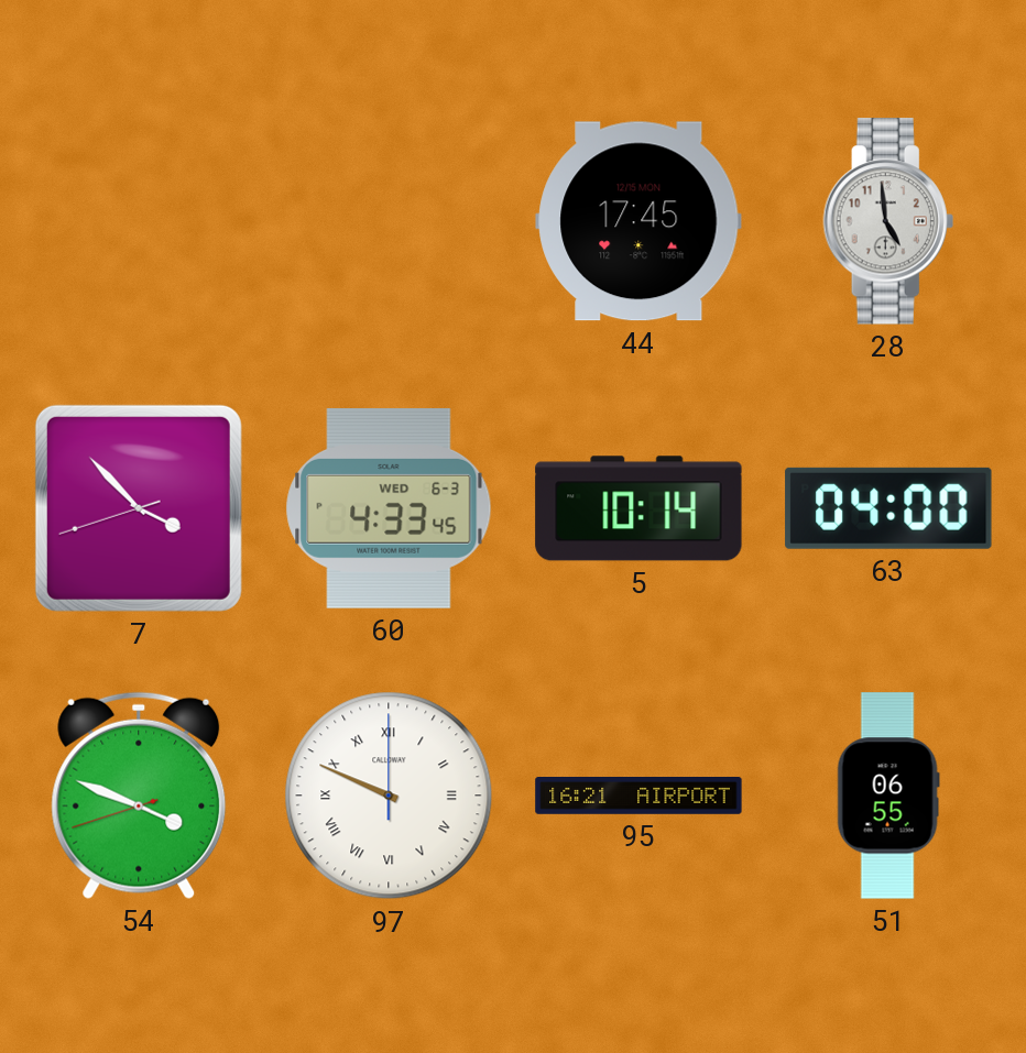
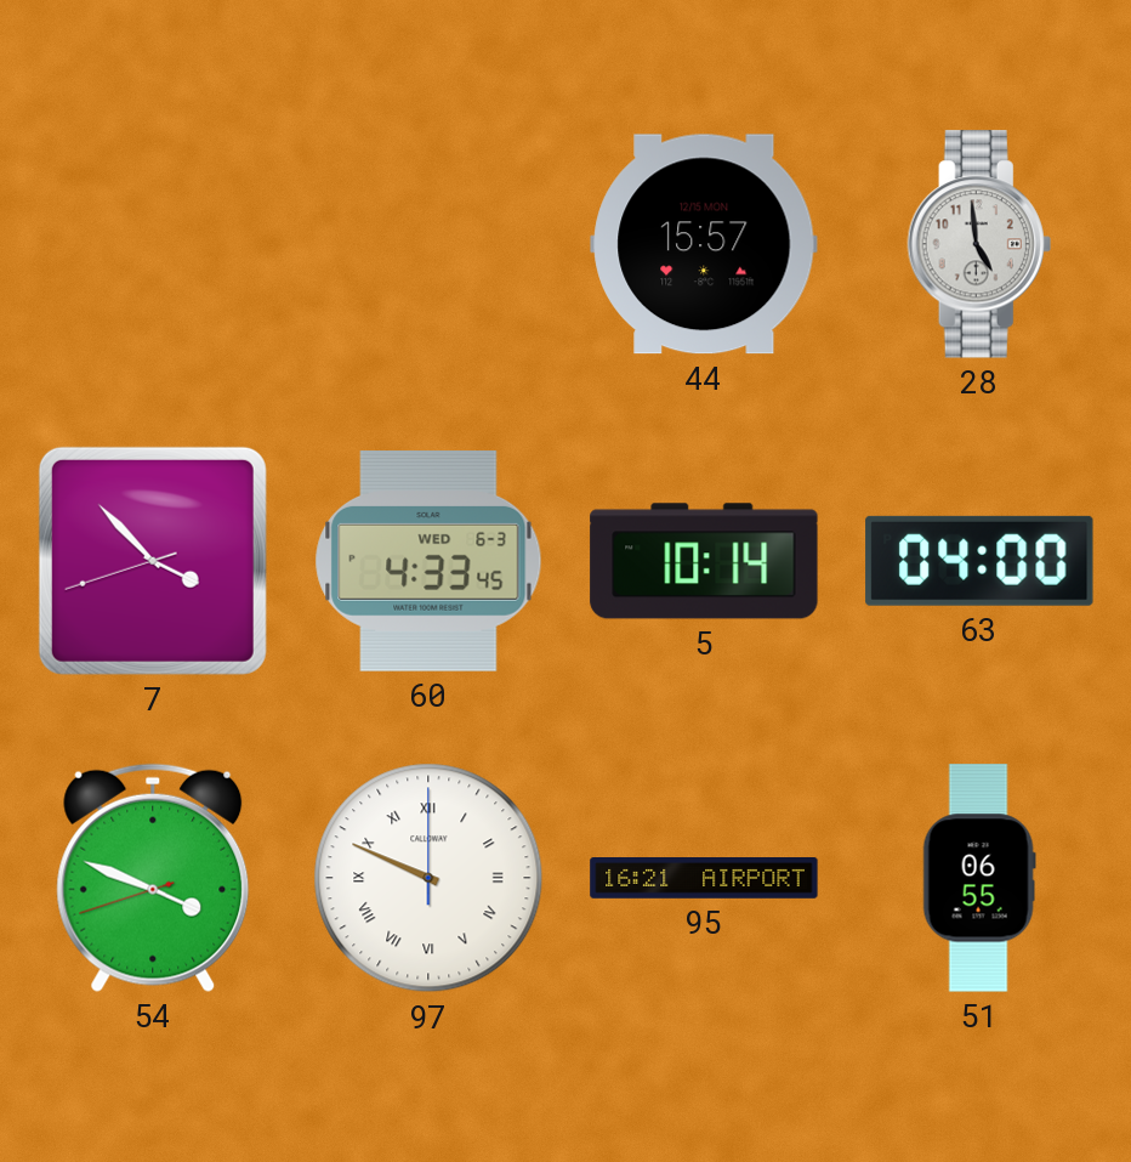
44: 17:45 -> 15:57 (704, 244)
